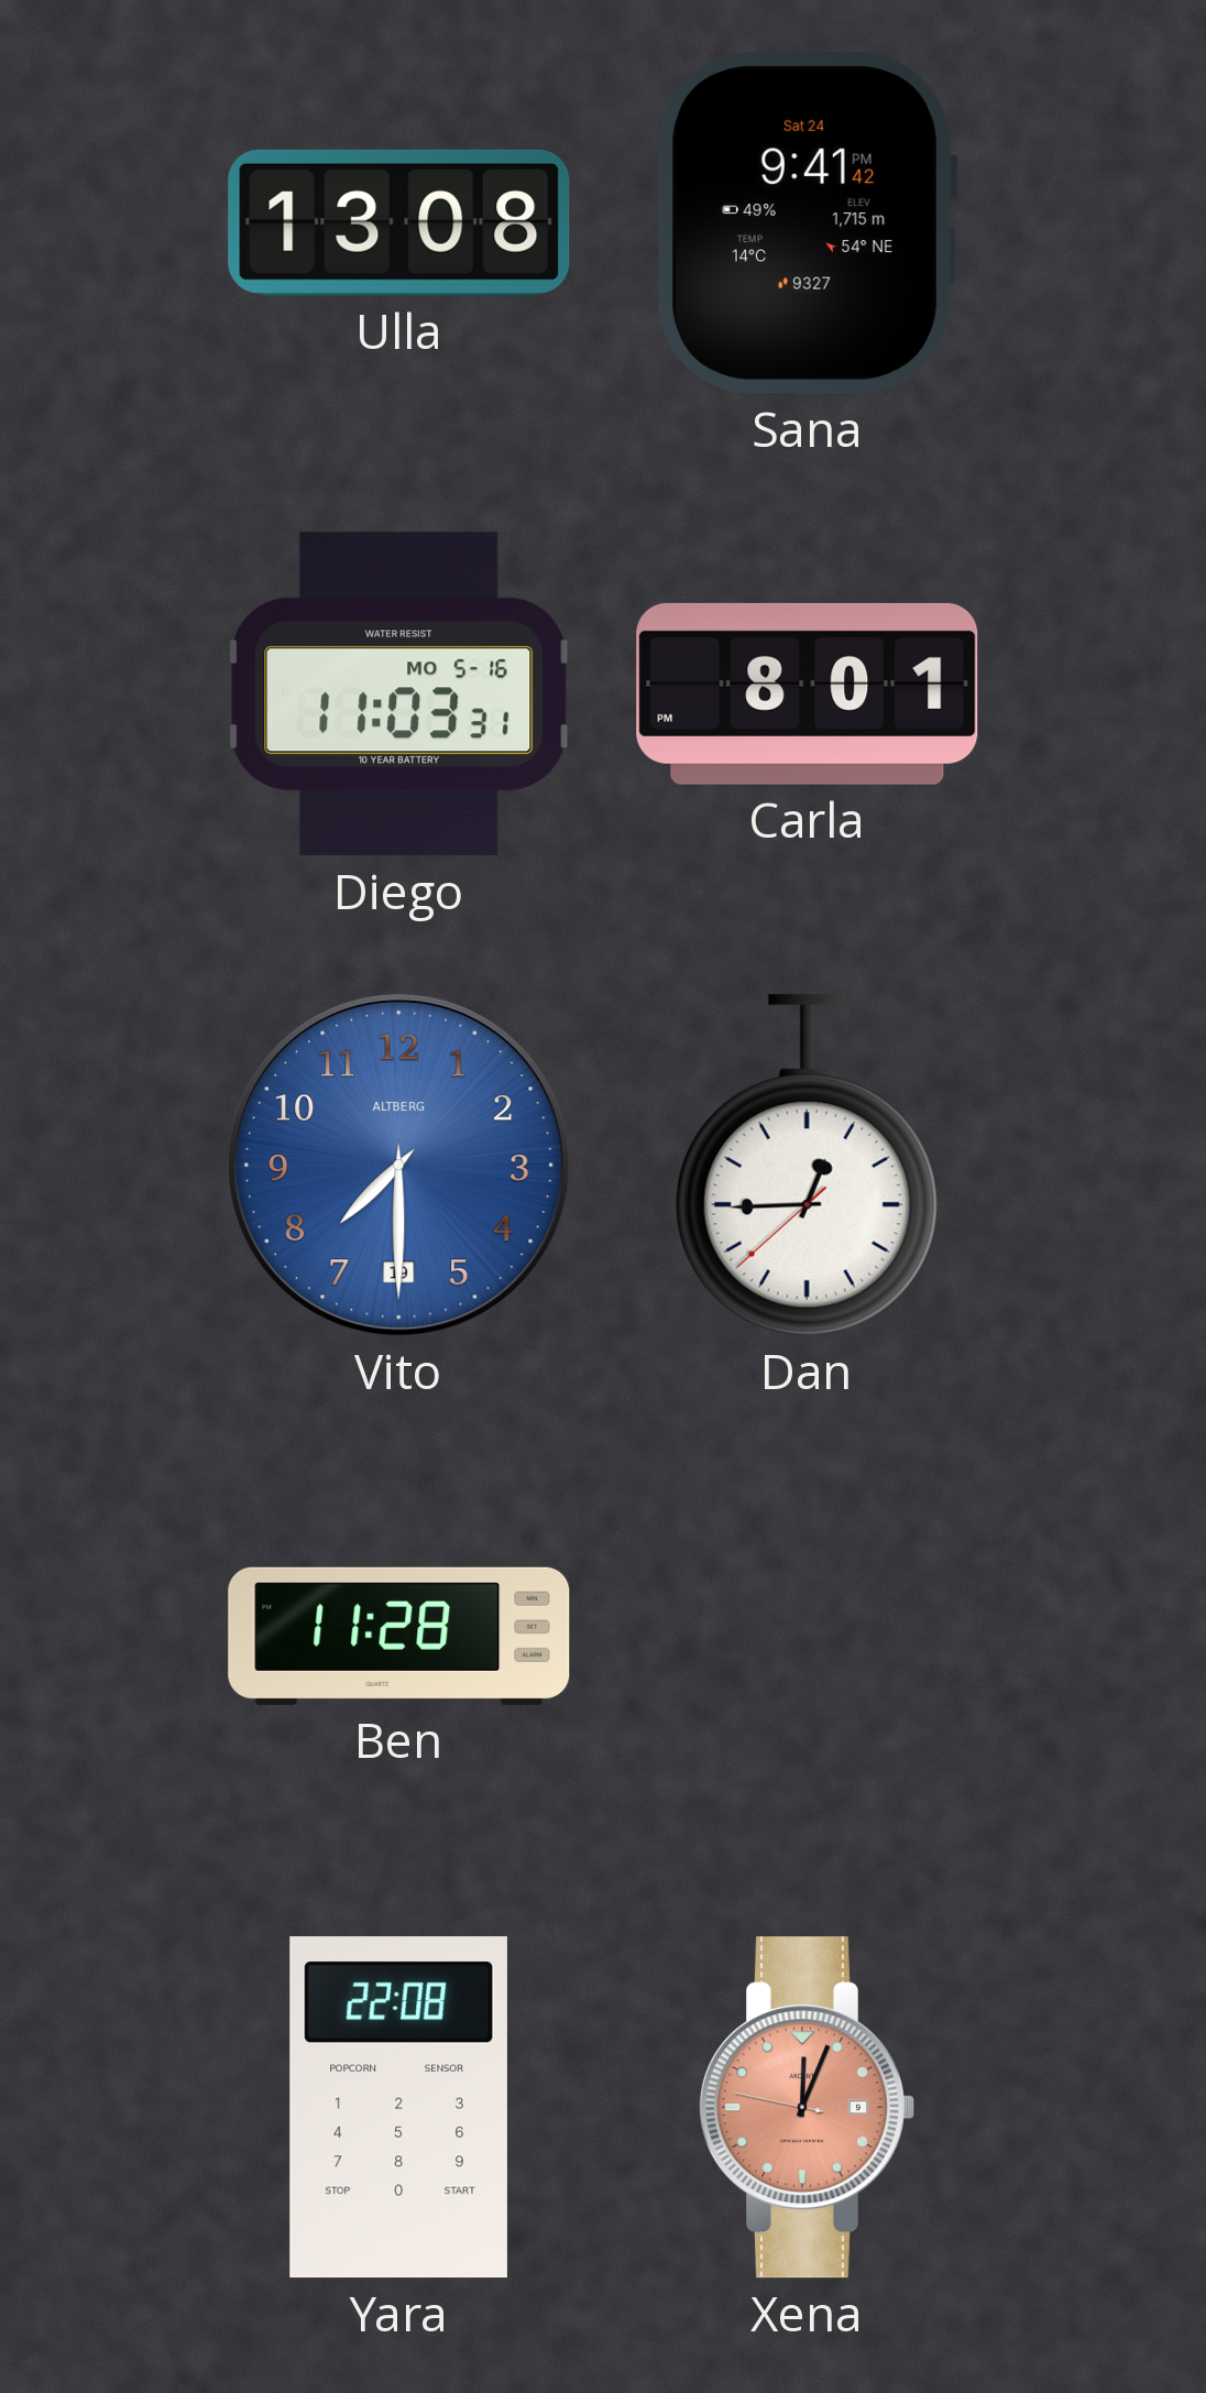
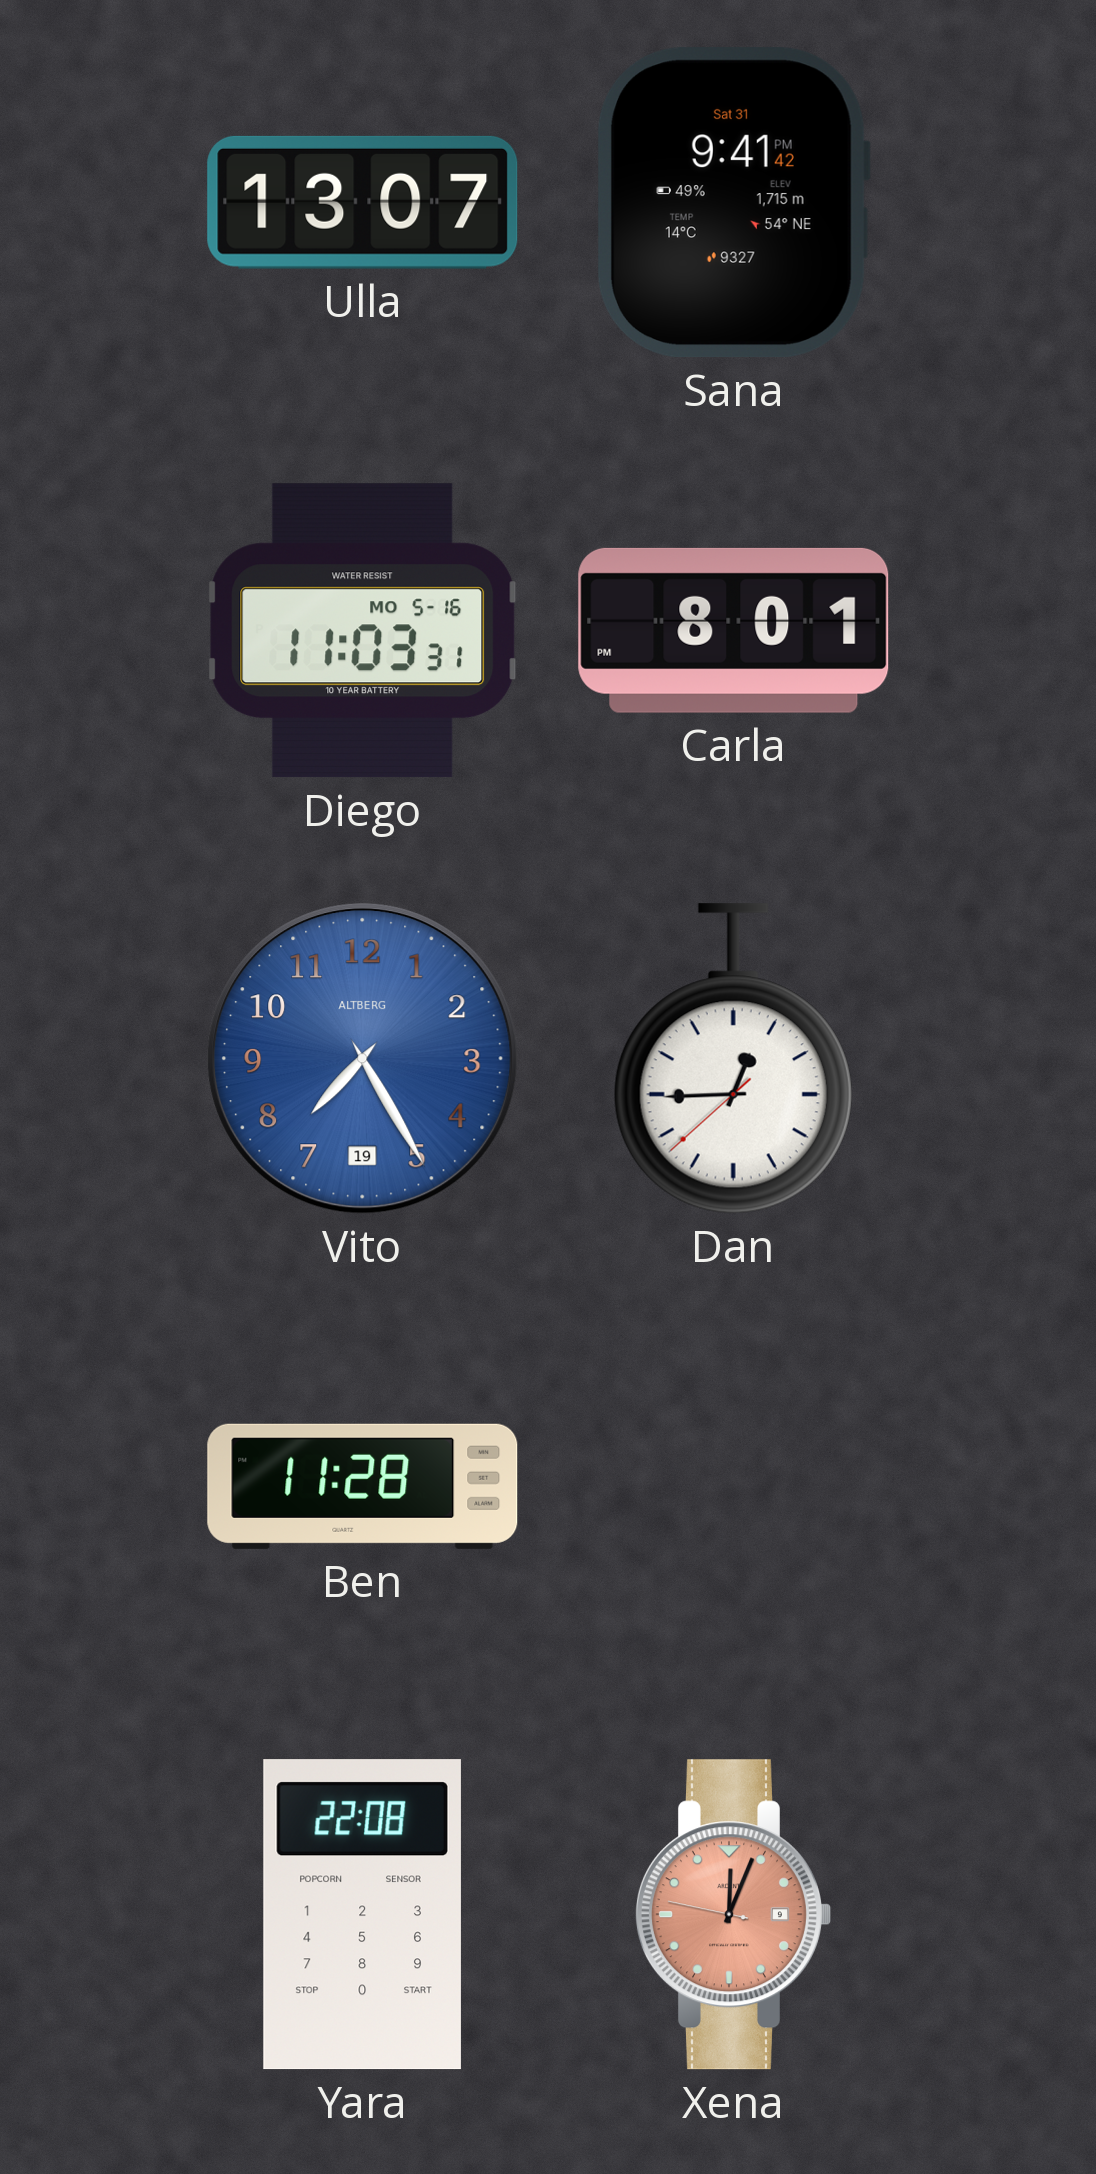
Ulla: 13:08 -> 13:07 (363, 202)
Sana date: Sat 24 -> Sat 31 (733, 203)
Vito: 7:30 -> 7:25 (363, 1059)
